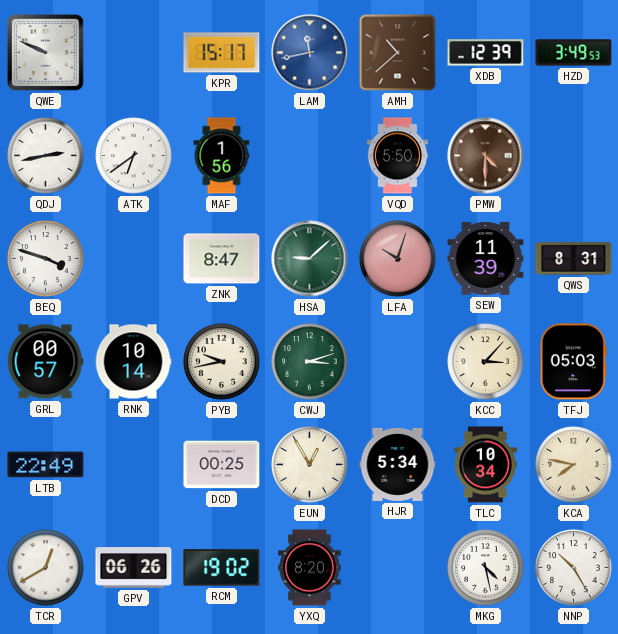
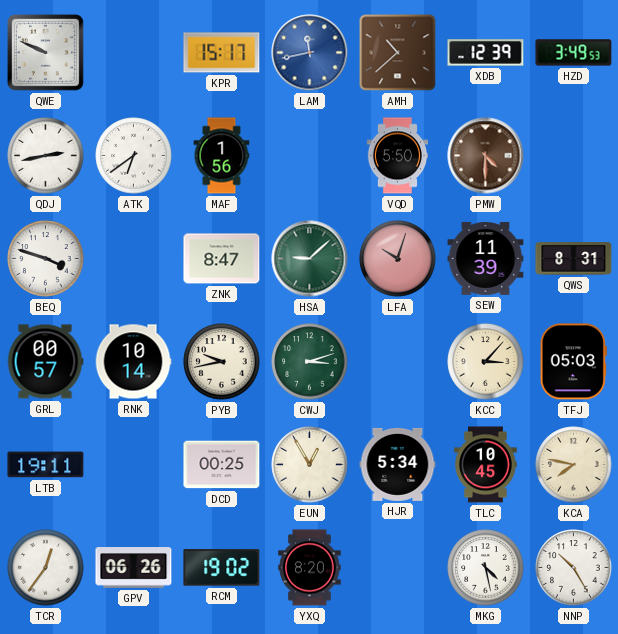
LTB: 22:49 -> 19:11 (46, 465)
TLC: 10:34 -> 10:45 (486, 465)
TCR: 12:40 -> 12:36 (46, 568)
